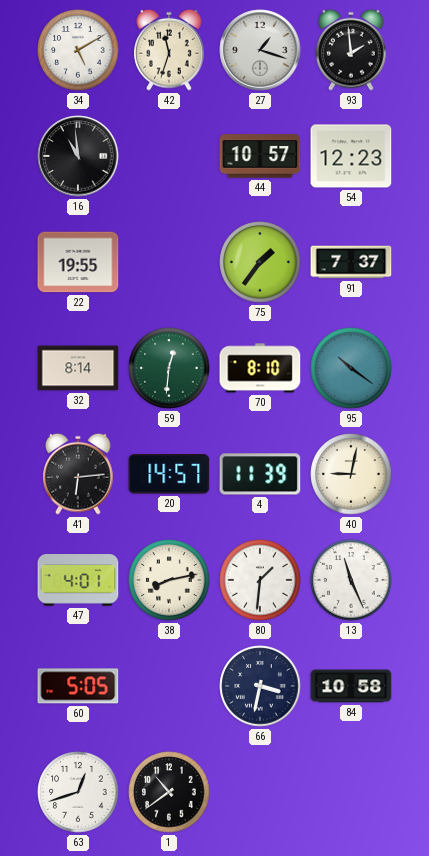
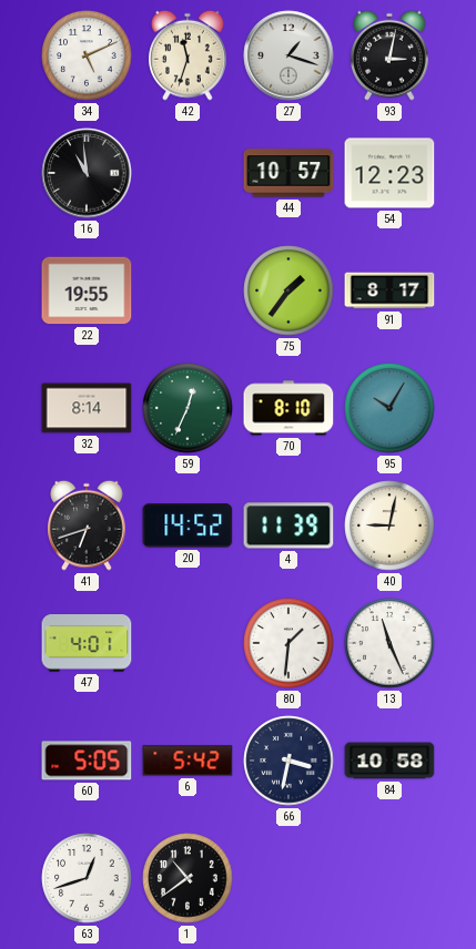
34: 5:10 -> 5:11 (87, 55)
93: 1:59 -> 3:02 (389, 55)
91: 7:37 -> 8:17 (389, 290)
59: 12:31 -> 12:34 (188, 408)
95: 10:21 -> 10:05 (389, 408)
41: 6:14 -> 6:42 (87, 525)
20: 14:57 -> 14:52 (188, 525)
38: 8:13 -> none (169, 580)
6: none -> 5:42 (188, 761)
